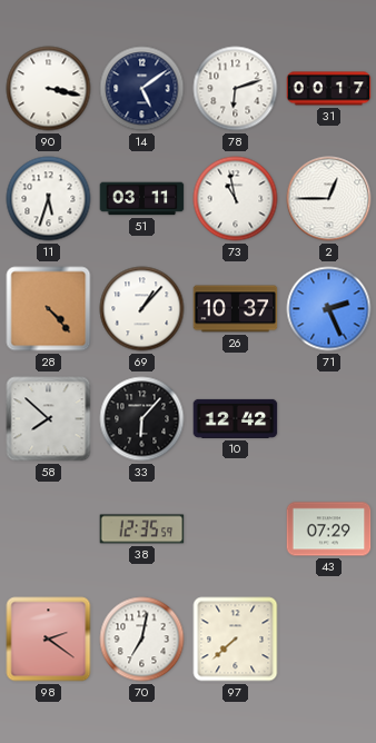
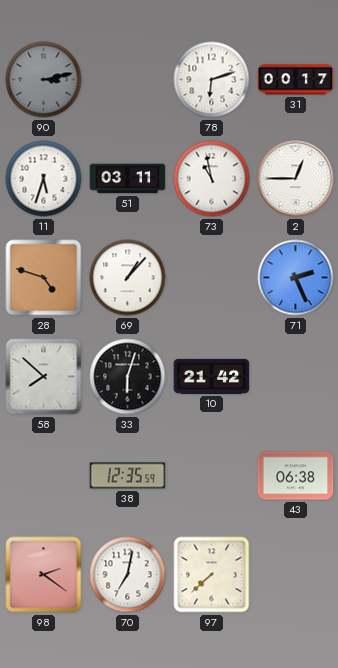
90: 3:17 -> 3:13 (44, 80)
90 dial: white -> grey (44, 80)
14: 5:09 -> none (142, 89)
28: 4:23 -> 4:48 (44, 278)
26: 10:37 -> none (236, 309)
33: 6:07 -> 6:03 (128, 377)
10: 12:42 -> 21:42 (212, 376)
43: 07:29 -> 06:38 (296, 476)
